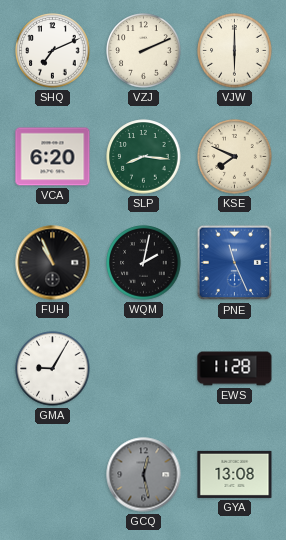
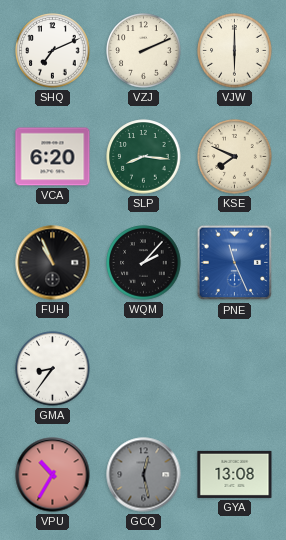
WQM: 2:02 -> 2:07 (144, 263)
GMA: 9:05 -> 8:36 (53, 369)
EWS: 11:28 -> none (235, 369)
VPU: none -> 10:35 (53, 475)
